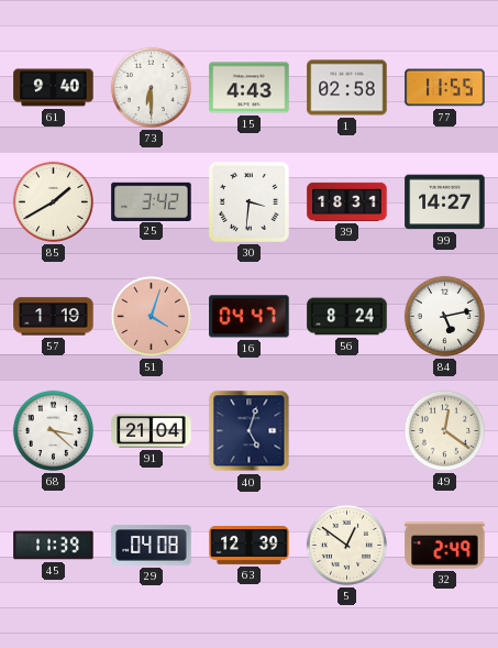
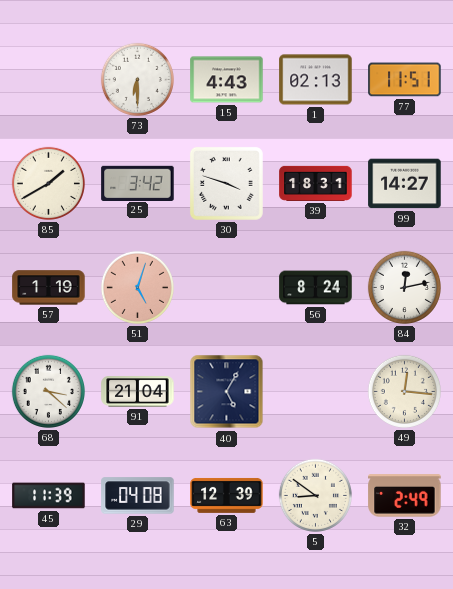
61: 9:40 -> none (54, 88)
1: 02:58 -> 02:13 (316, 80)
77: 11:55 -> 11:51 (405, 80)
30: 3:31 -> 3:48 (226, 183)
51: 4:03 -> 5:03 (137, 287)
16: 04:47 -> none (250, 317)
84: 5:13 -> 12:13 (404, 287)
40: 5:03 -> 5:05 (227, 392)
49: 12:21 -> 12:16 (404, 391)
5: 12:51 -> 8:51 (315, 495)
